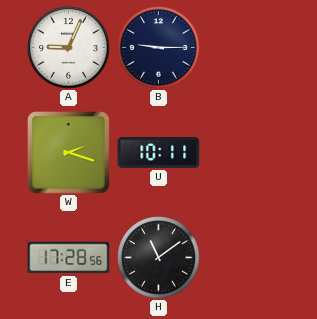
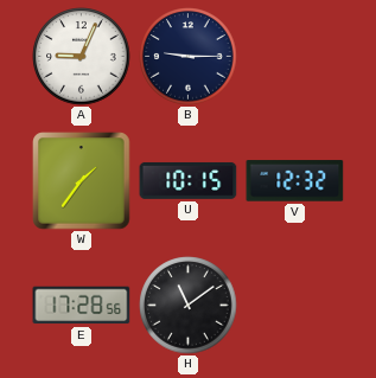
W: 2:18 -> 1:36 (82, 181)
U: 10:11 -> 10:15 (189, 181)
V: none -> 12:32 (295, 181)
